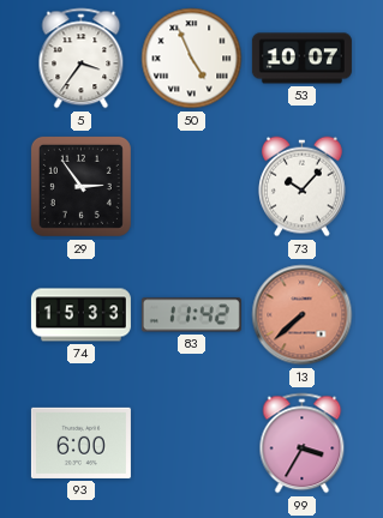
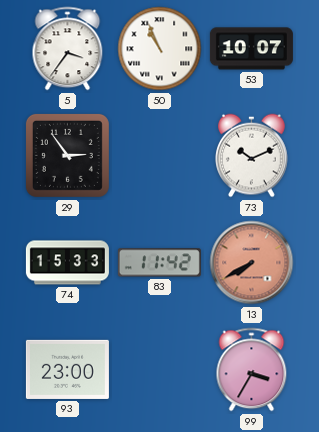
50: 4:56 -> 10:56 (160, 49)
73: 10:07 -> 10:11 (252, 156)
13: 7:38 -> 7:40 (252, 263)
93: 6:00 -> 23:00 (67, 369)
